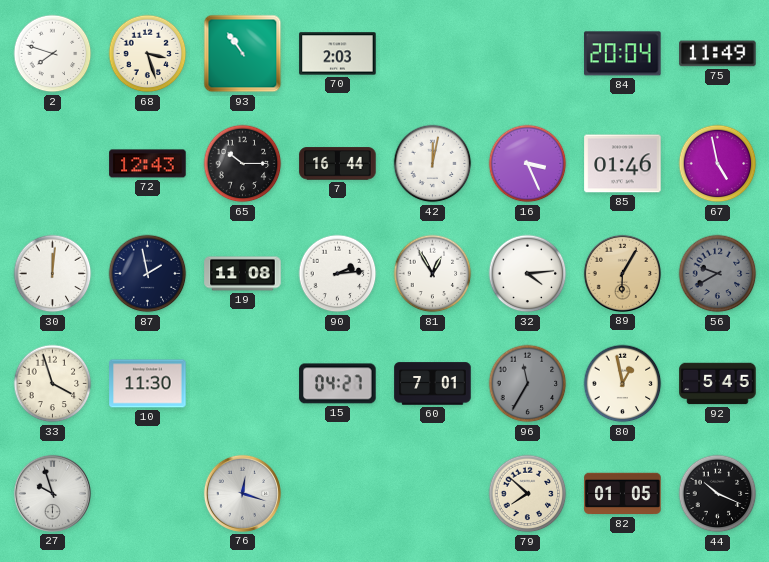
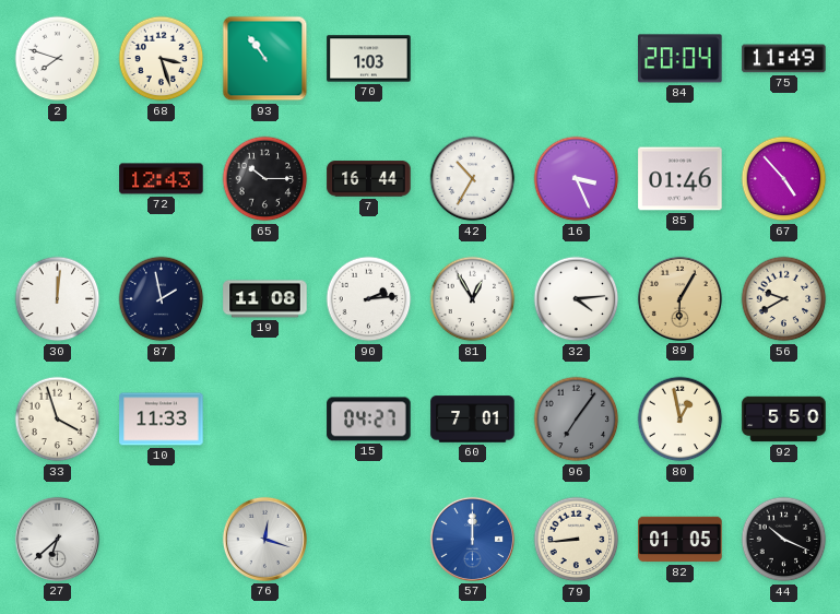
70: 2:03 -> 1:03 (369, 59)
42: 12:02 -> 10:35 (473, 179)
67: 4:58 -> 4:53 (784, 179)
56 dial: grey -> cream (784, 299)
10: 11:30 -> 11:33 (162, 420)
96: 11:35 -> 7:06 (577, 420)
92: 5:45 -> 5:50 (784, 420)
27: 9:57 -> 6:38 (57, 539)
57: none -> 12:00 (472, 539)
79: 7:52 -> 8:44 (577, 540)
